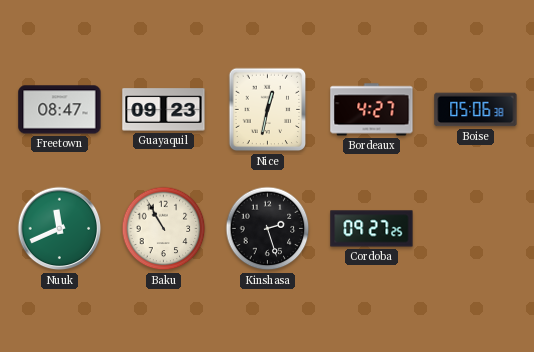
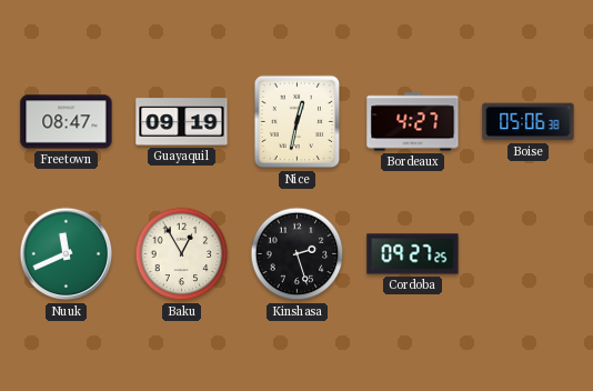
Guayaquil: 09:23 -> 09:19 (182, 122)
Baku: 10:55 -> 12:55 (182, 254)
